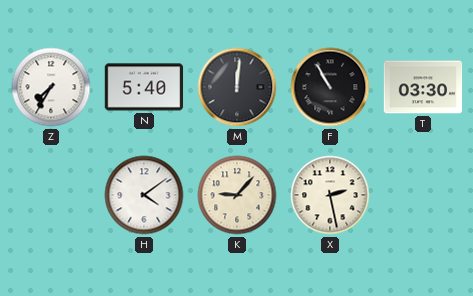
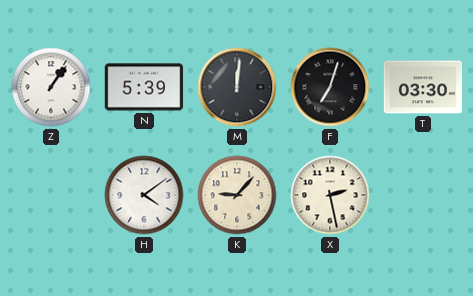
Z: 7:35 -> 1:06 (51, 87)
N: 5:40 -> 5:39 (144, 87)
F: 10:55 -> 7:03 (330, 87)
